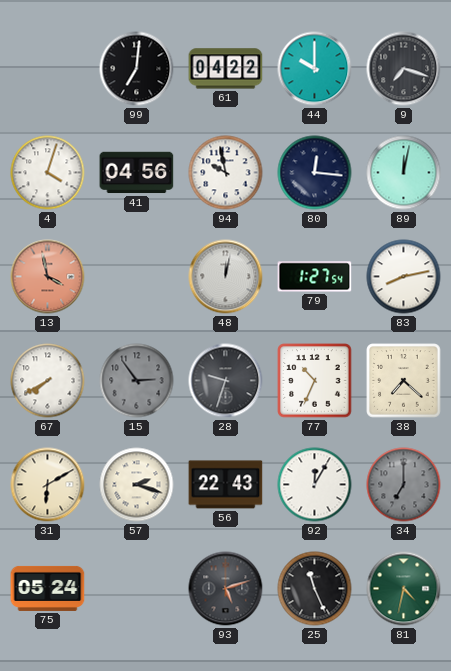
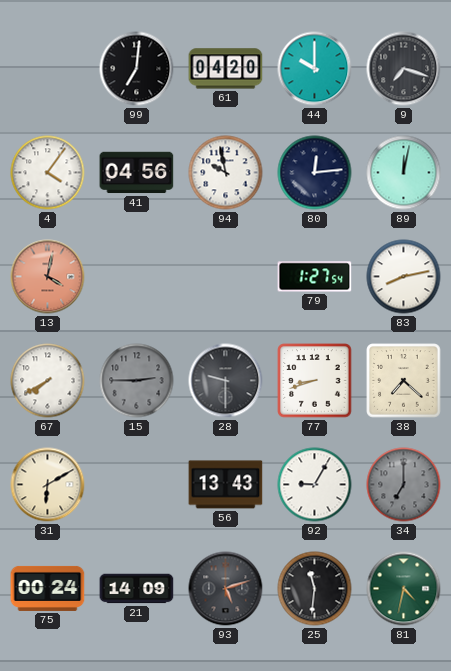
61: 04:22 -> 04:20 (226, 69)
4: 4:03 -> 4:06 (48, 173)
80: 12:16 -> 12:14 (315, 173)
13: 3:58 -> 4:02 (48, 277)
48: 12:02 -> none (226, 277)
15: 2:54 -> 2:45 (137, 381)
28: 9:33 -> 9:30 (226, 381)
77: 10:34 -> 8:42 (315, 381)
57: 2:18 -> none (137, 485)
56: 22:43 -> 13:43 (226, 485)
92: 12:05 -> 9:05 (315, 485)
75: 05:24 -> 00:24 (48, 588)
21: none -> 14:09 (137, 589)
25: 11:26 -> 11:31 (315, 589)
